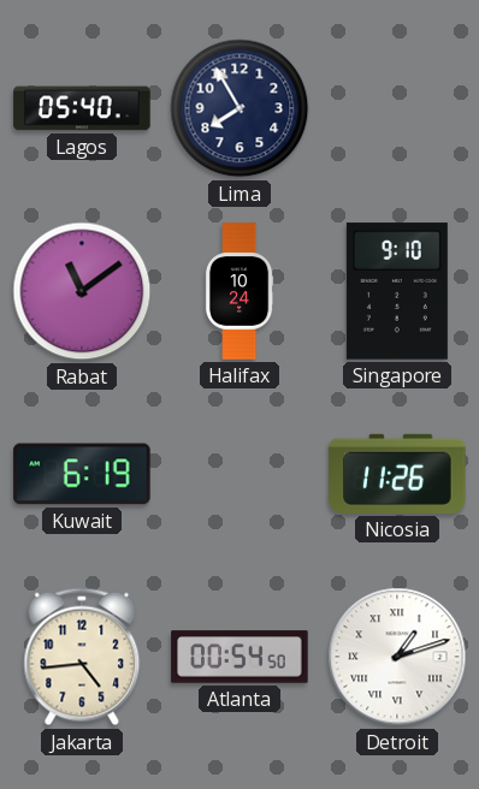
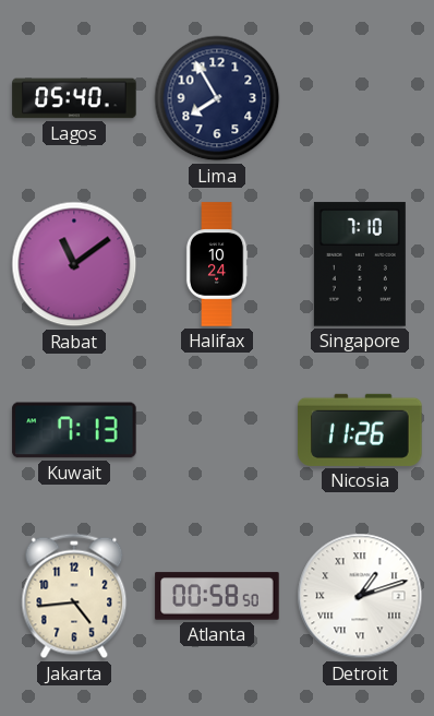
Singapore: 9:10 -> 7:10 (360, 264)
Kuwait: 6:19 -> 7:13 (74, 430)
Atlanta: 00:54 -> 00:58 (217, 596)
